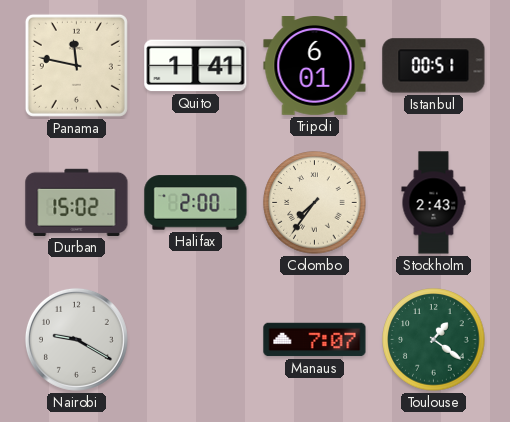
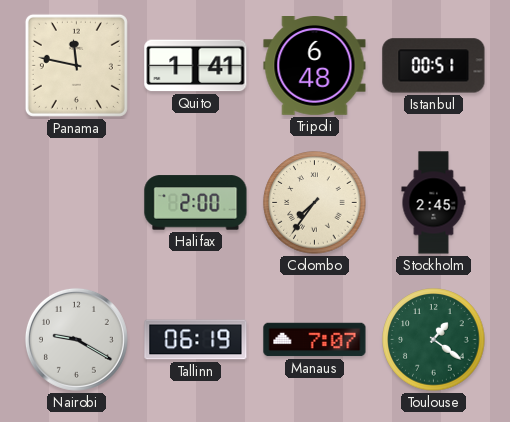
Tripoli: 6:01 -> 6:48 (315, 66)
Durban: 15:02 -> none (77, 202)
Stockholm: 2:43 -> 2:45 (434, 203)
Tallinn: none -> 06:19 (196, 340)
